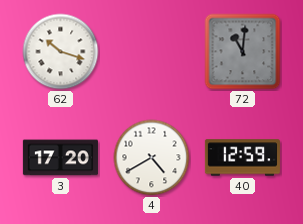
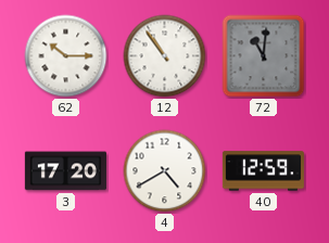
62: 10:18 -> 10:15 (66, 56)
12: none -> 10:54 (165, 56)
